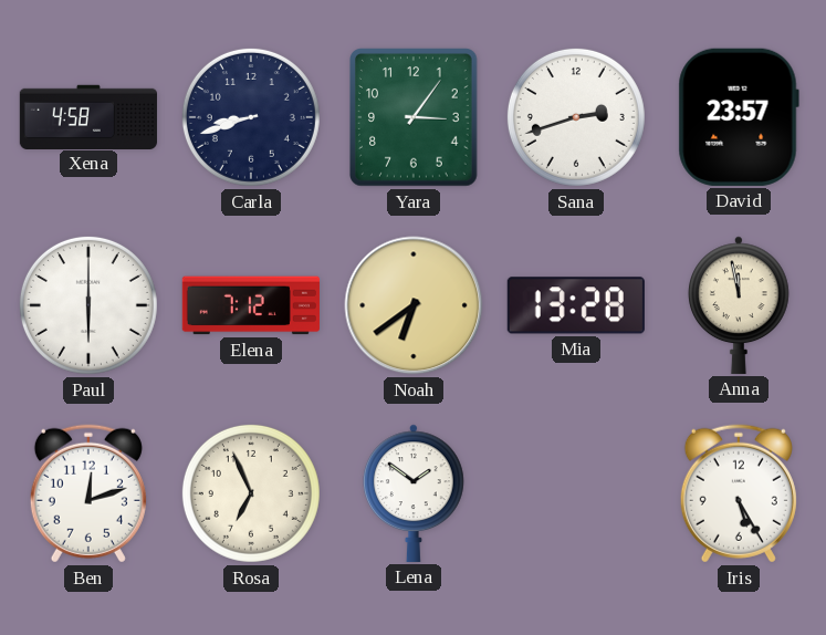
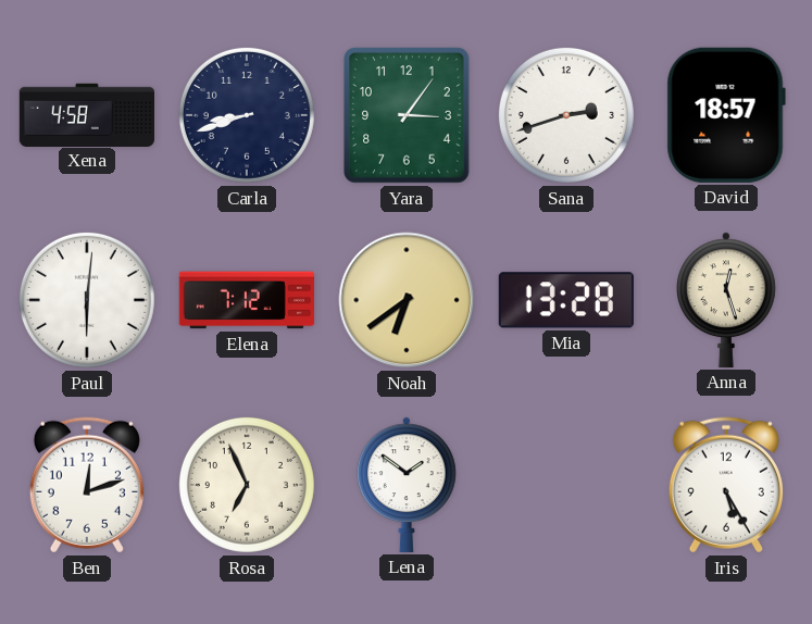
David: 23:57 -> 18:57 (726, 115)
Paul: 6:00 -> 6:01 (87, 300)
Anna: 11:58 -> 12:27 (727, 300)
